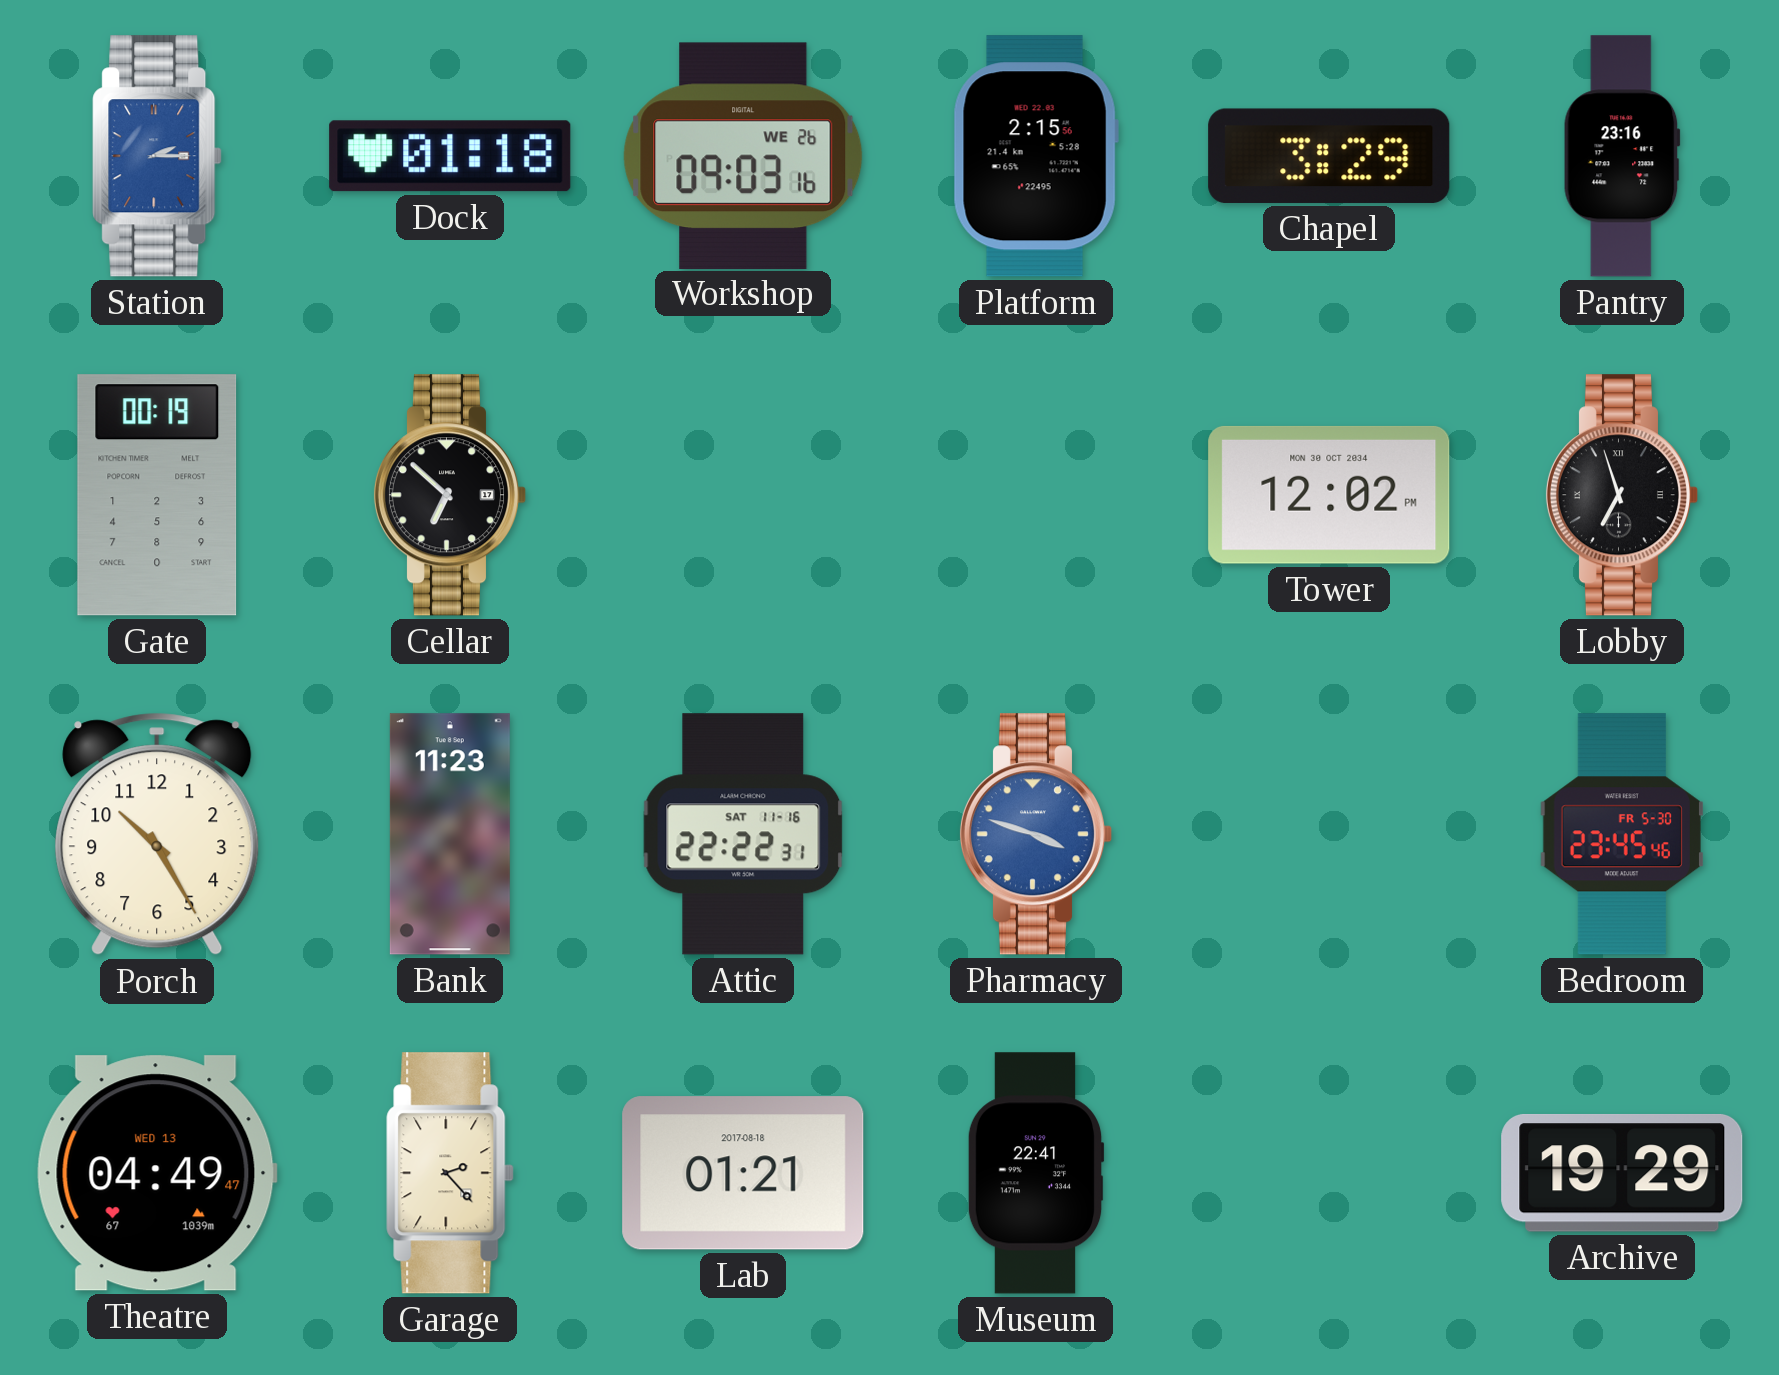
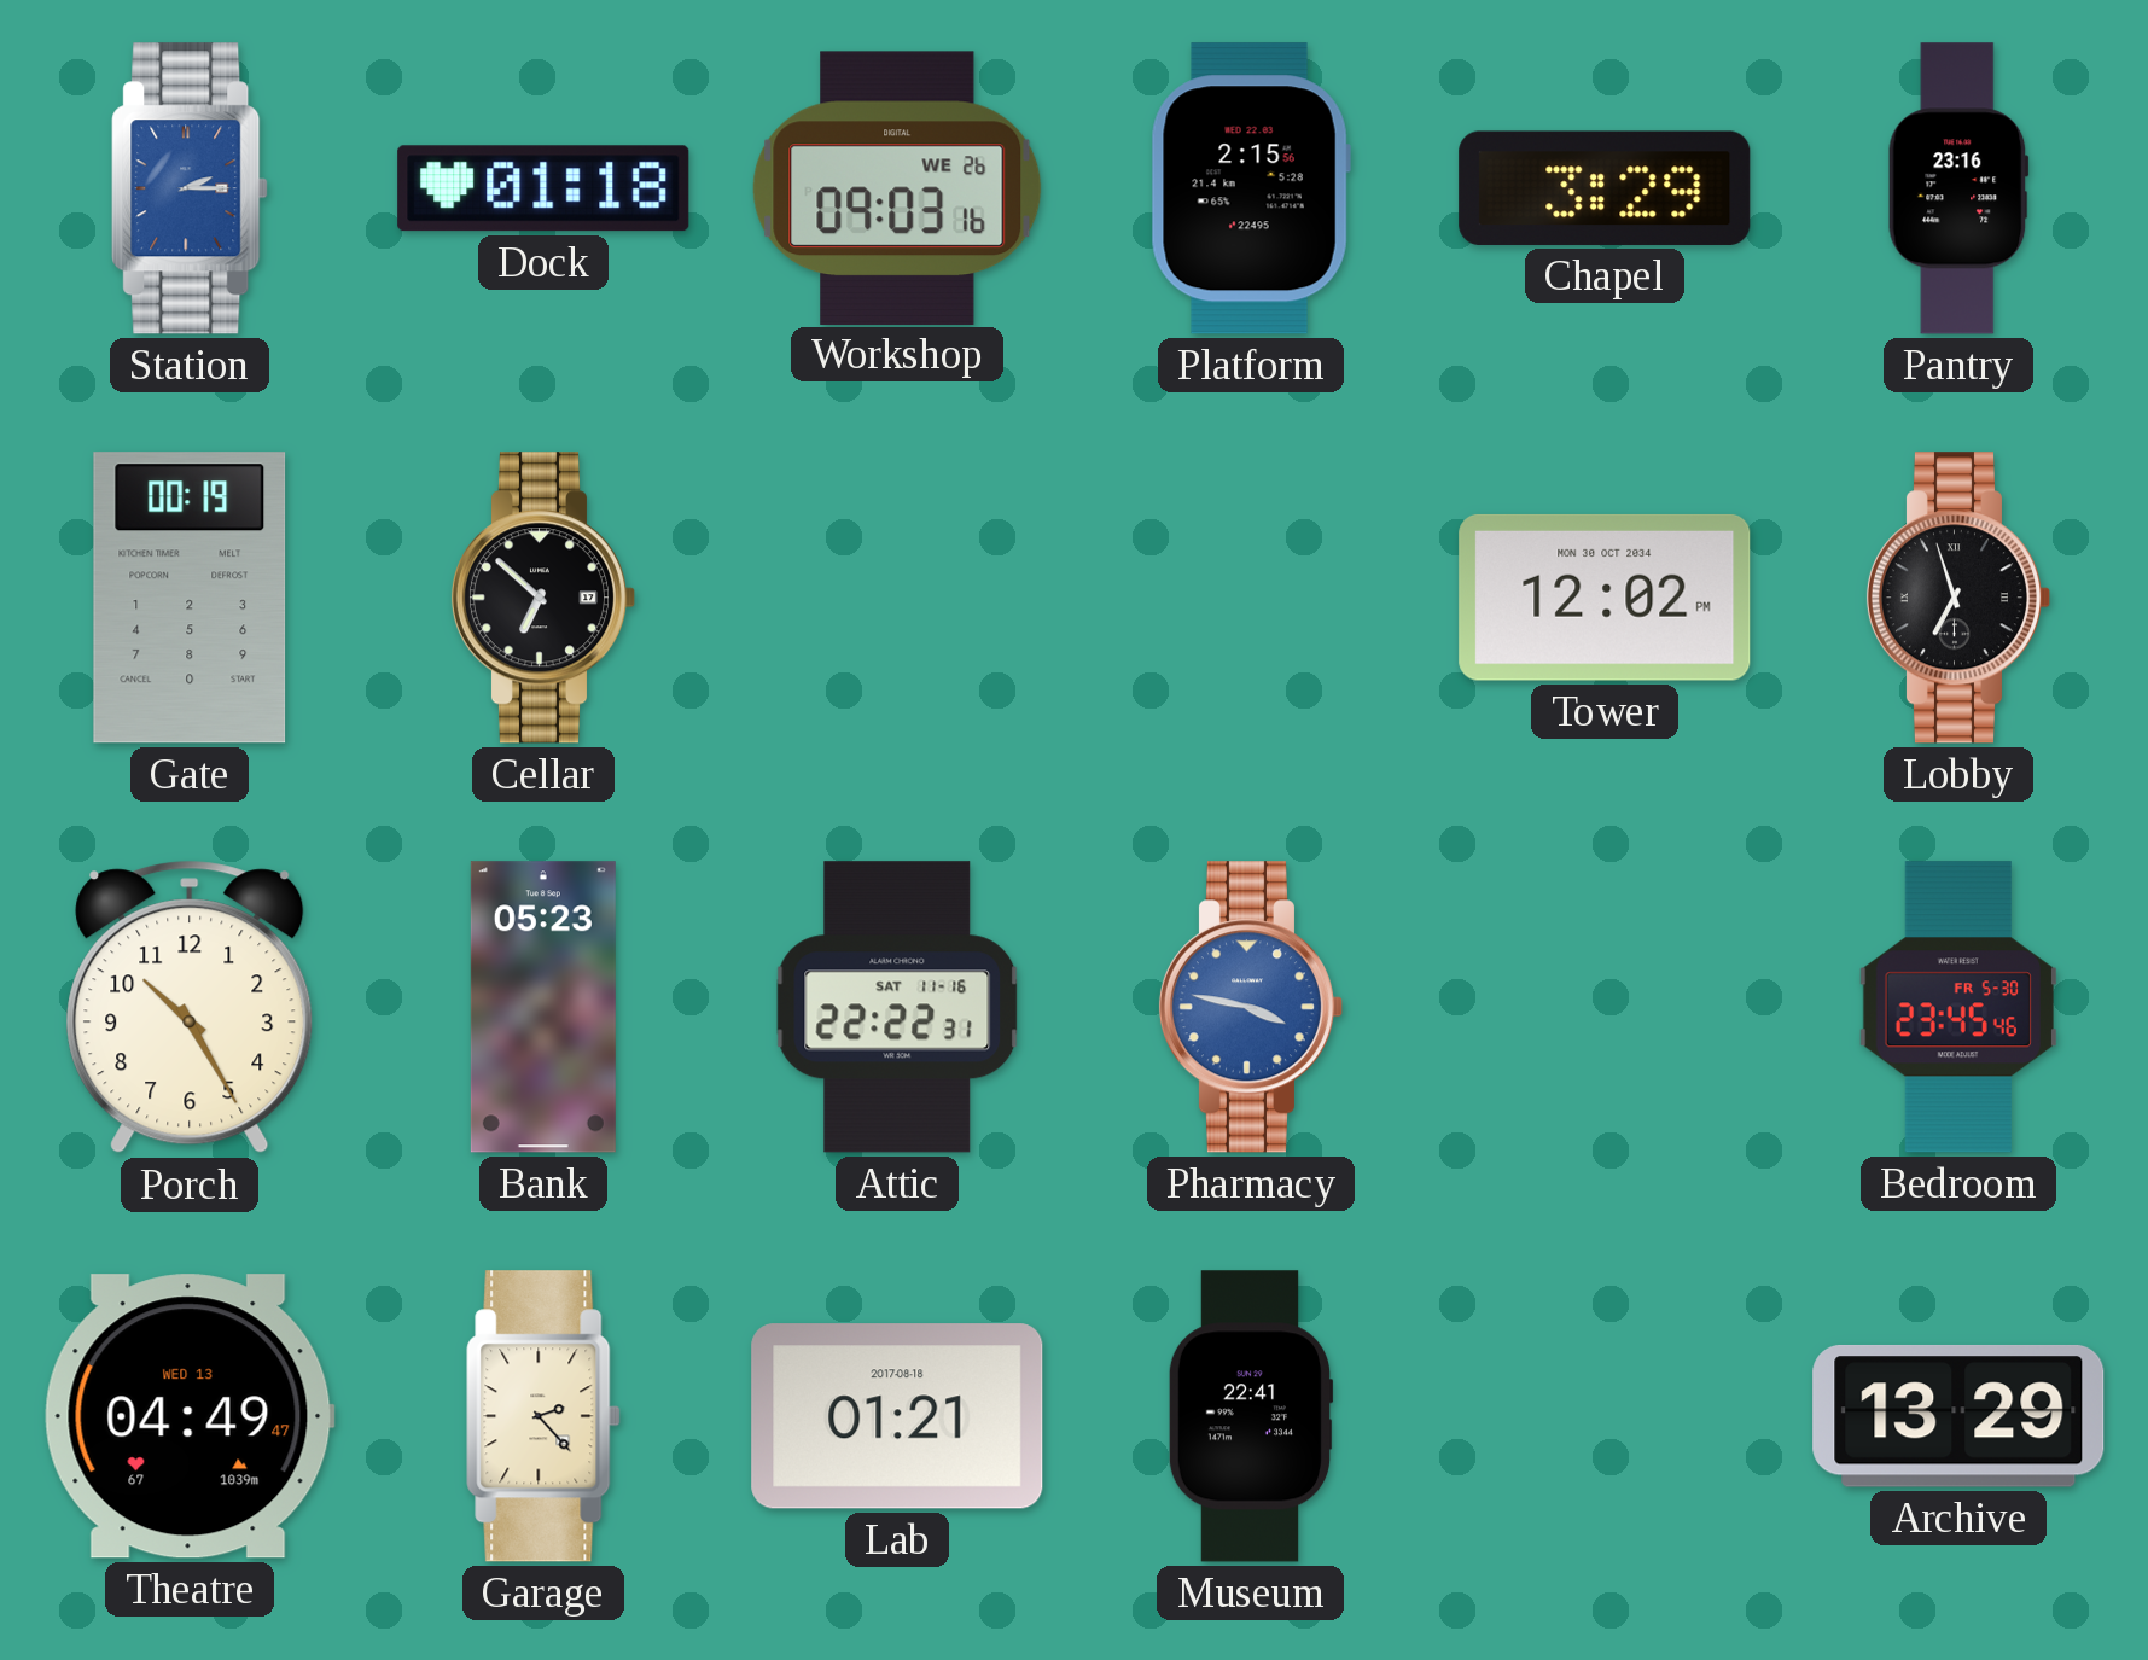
Bank: 11:23 -> 05:23 (543, 1007)
Pharmacy: 3:48 -> 3:47 (1251, 1007)
Archive: 19:29 -> 13:29 (1958, 1416)
